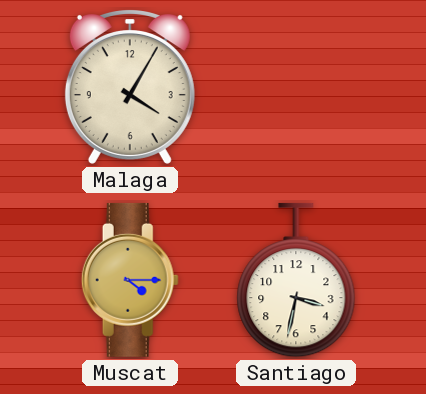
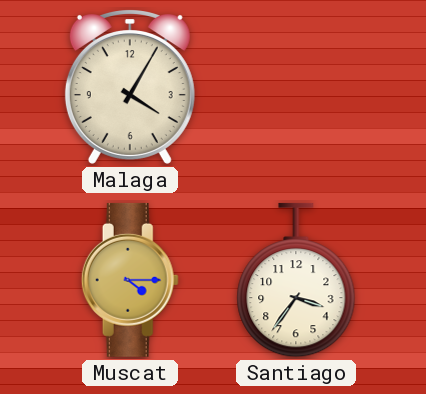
Santiago: 3:32 -> 3:36 (296, 280)
